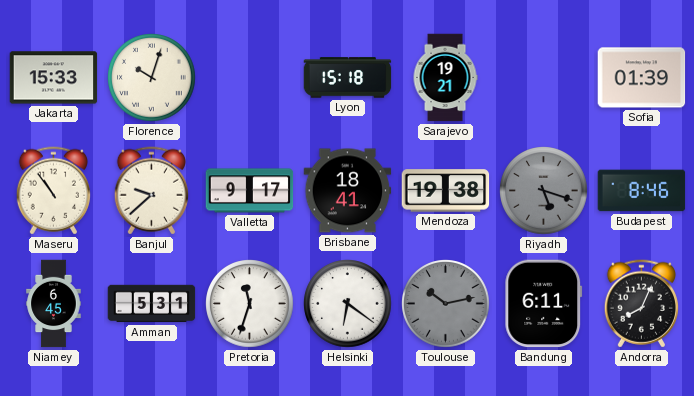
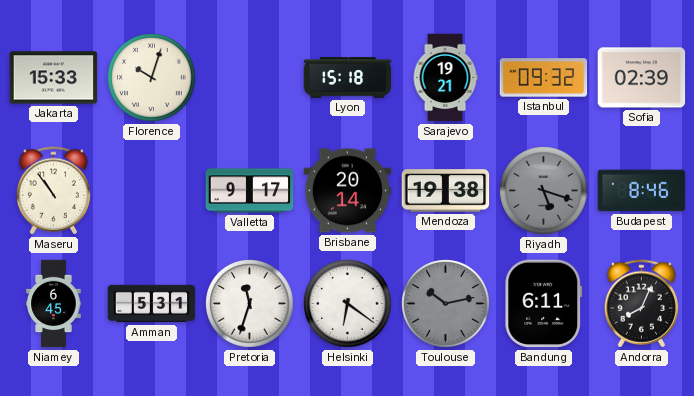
Istanbul: none -> 09:32 (544, 78)
Sofia: 01:39 -> 02:39 (642, 78)
Banjul: 9:38 -> none (151, 191)
Brisbane: 18:41 -> 20:14 (348, 191)
